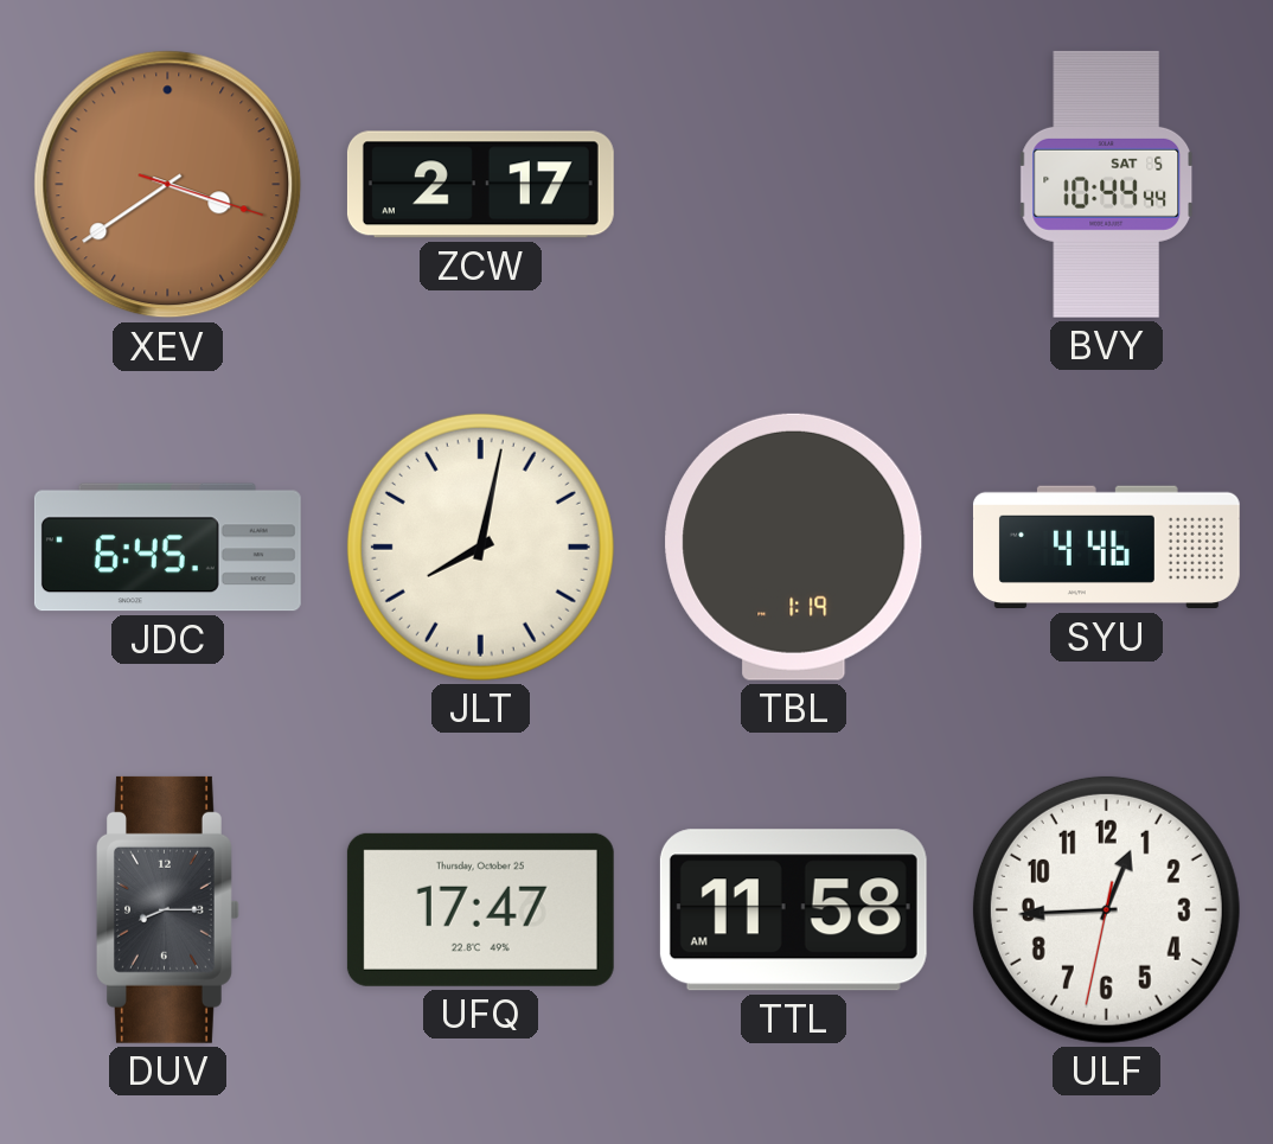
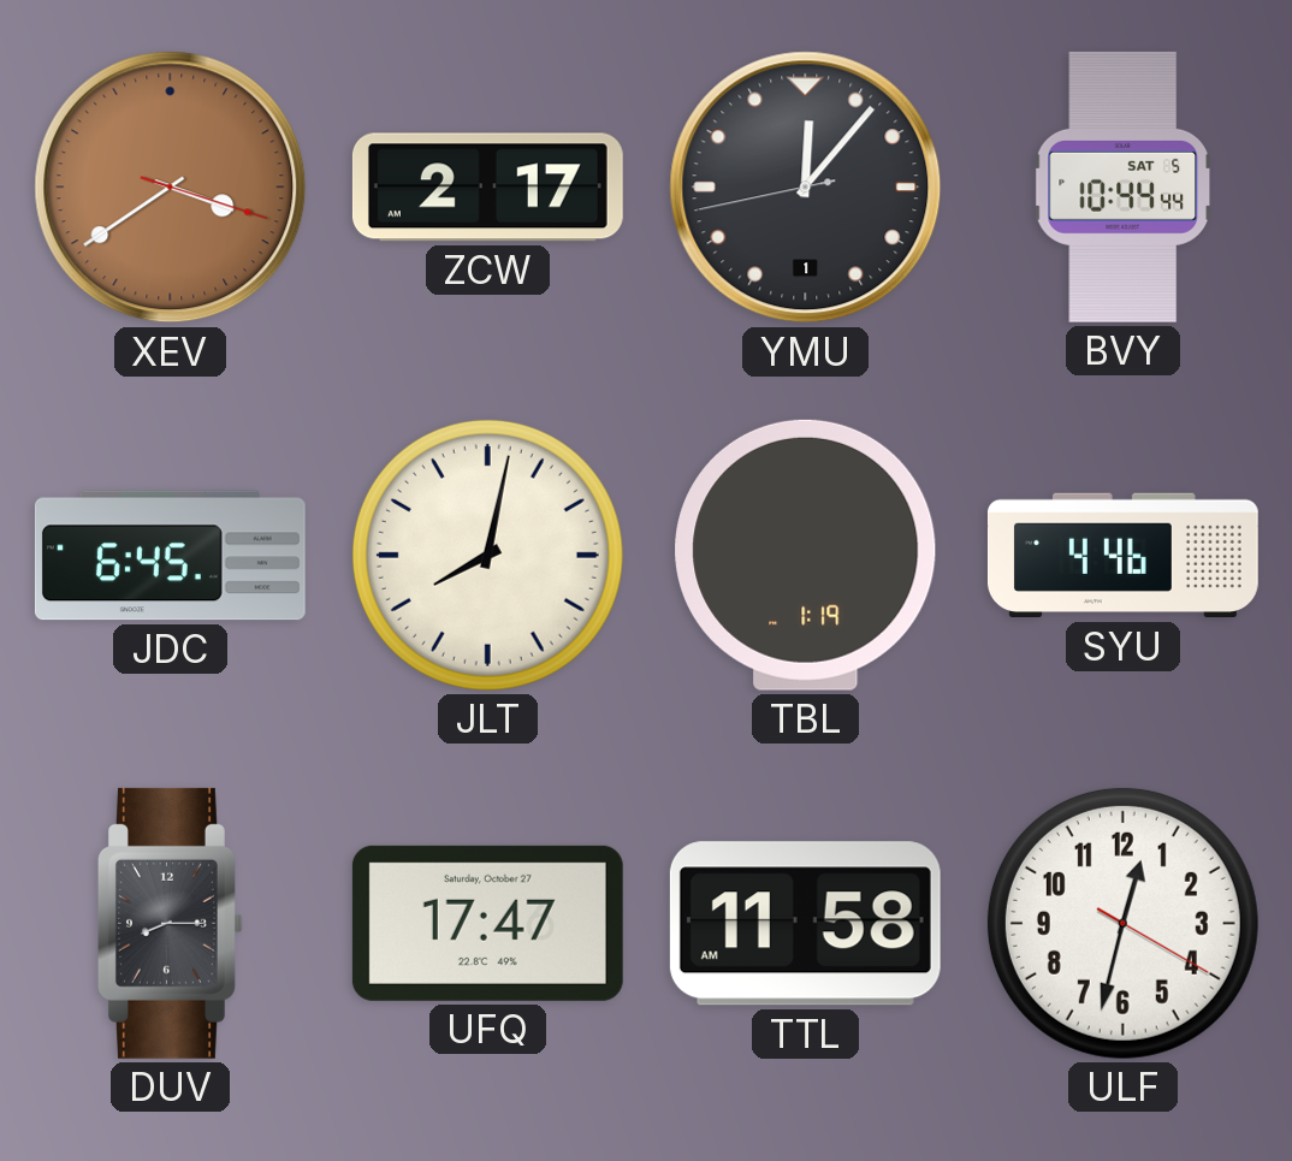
YMU: none -> 12:06 (806, 188)
UFQ date: Thursday, October 25 -> Saturday, October 27 (487, 923)
ULF: 12:44 -> 12:32 (1122, 923)
